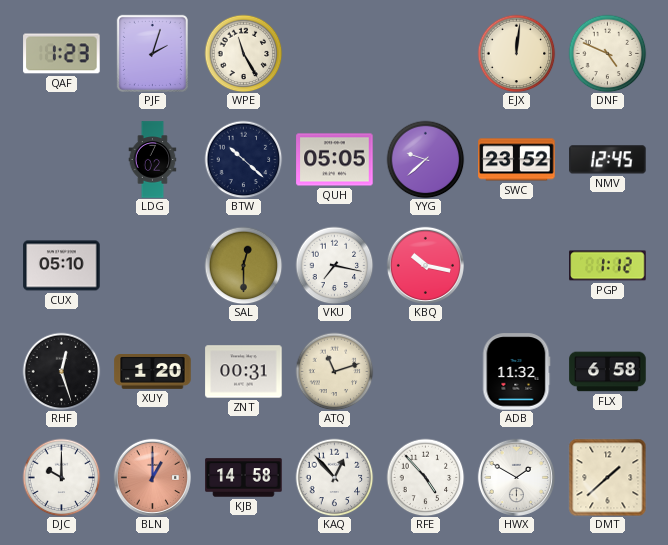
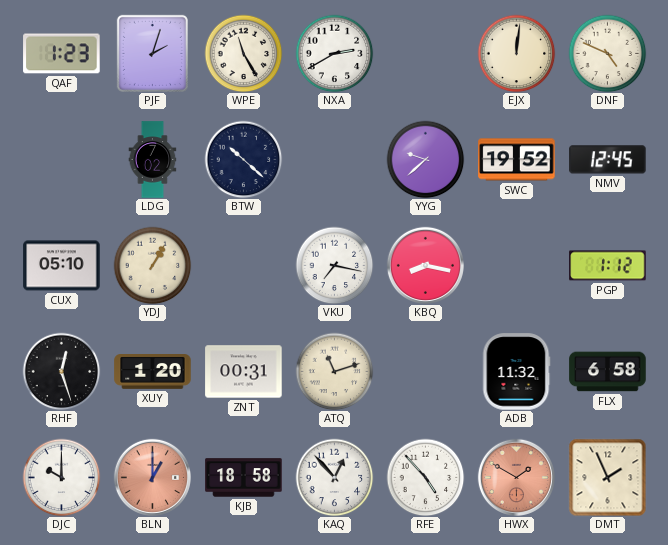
NXA: none -> 2:40 (334, 53)
QUH: 05:05 -> none (335, 160)
SWC: 23:52 -> 19:52 (517, 160)
YDJ: none -> 1:05 (152, 265)
SAL: 12:30 -> none (243, 265)
KBQ: 10:17 -> 8:17 (425, 265)
KJB: 14:58 -> 18:58 (244, 478)
HWX dial: white -> salmon (516, 477)
DMT: 1:38 -> 1:56 (607, 477)
